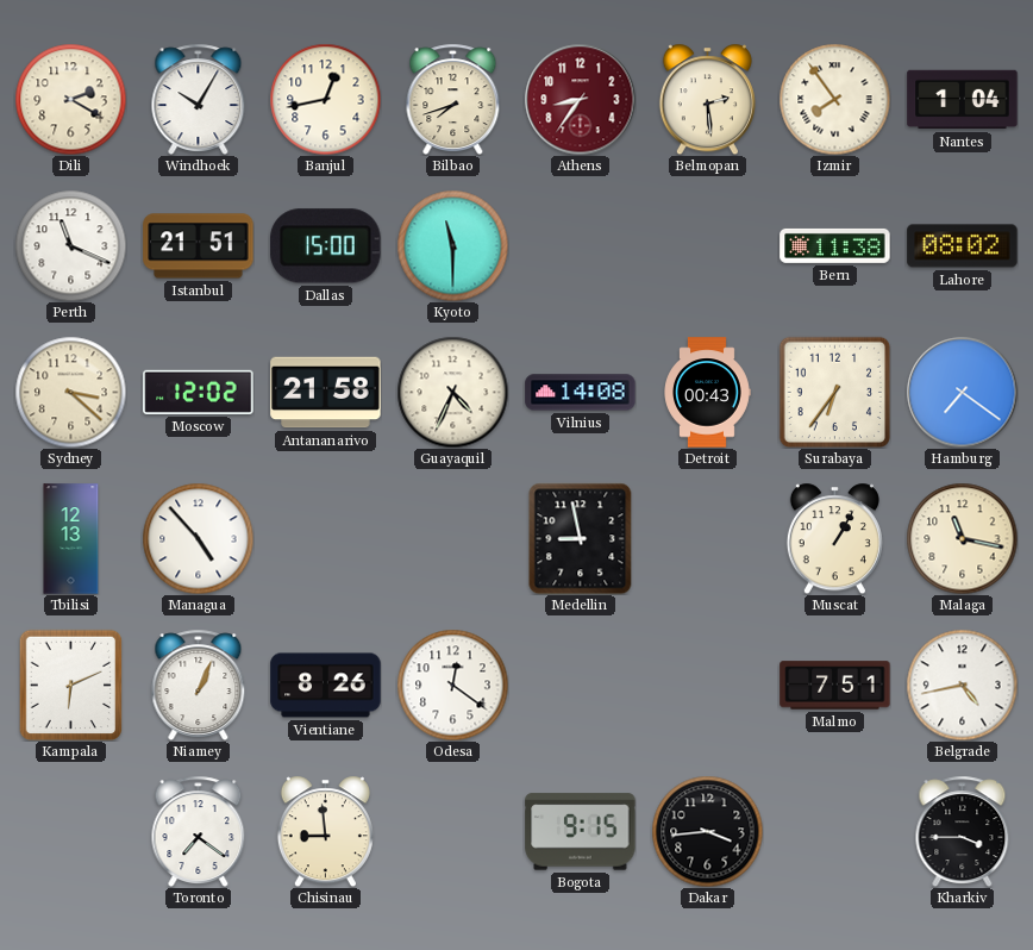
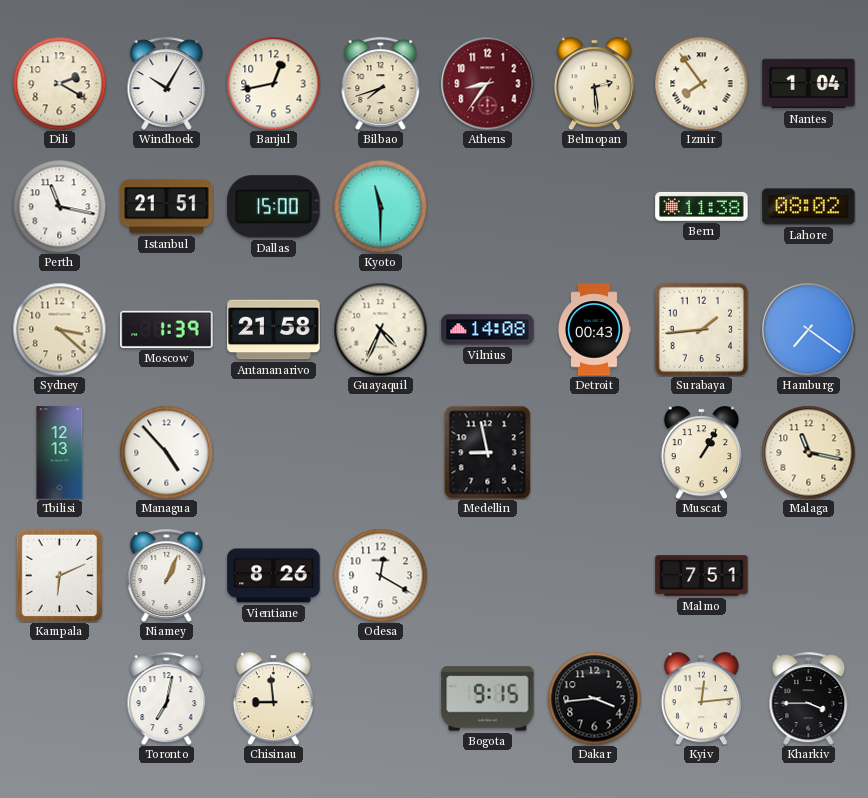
Perth: 11:19 -> 11:17 (59, 206)
Moscow: 12:02 -> 1:39 (167, 329)
Surabaya: 6:36 -> 1:44 (701, 329)
Odesa: 12:21 -> 12:20 (380, 575)
Belgrade: 4:43 -> none (962, 685)
Toronto: 7:21 -> 7:02 (167, 698)
Kyiv: none -> 12:14 (701, 698)
